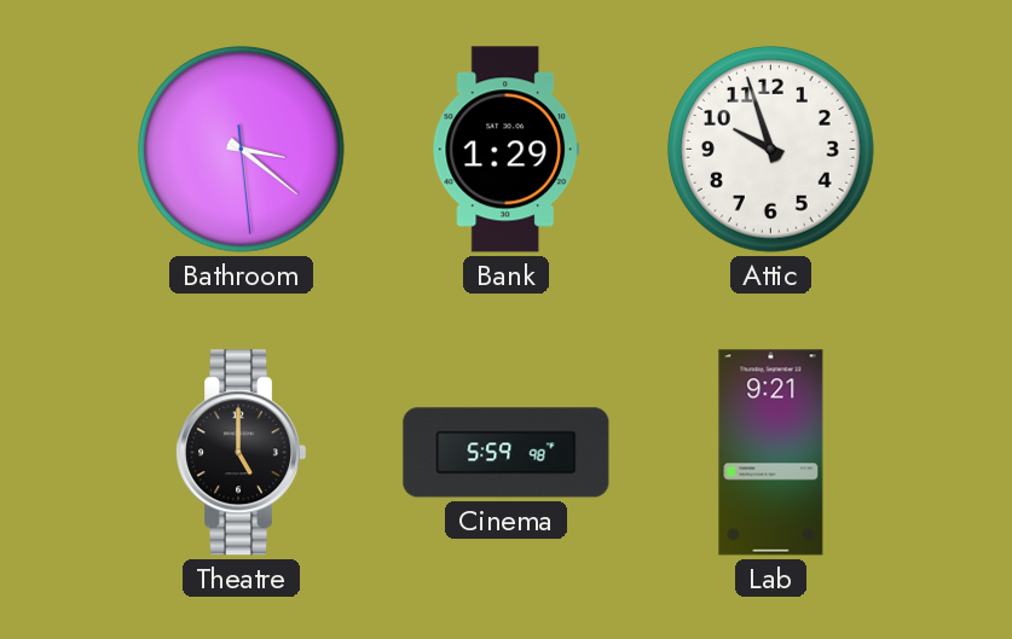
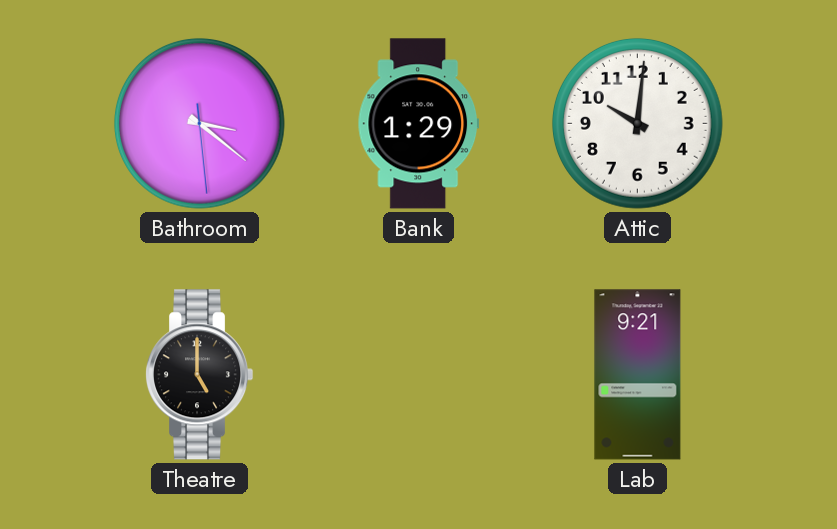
Attic: 9:57 -> 10:01 (637, 123)
Cinema: 5:59 -> none (507, 453)
